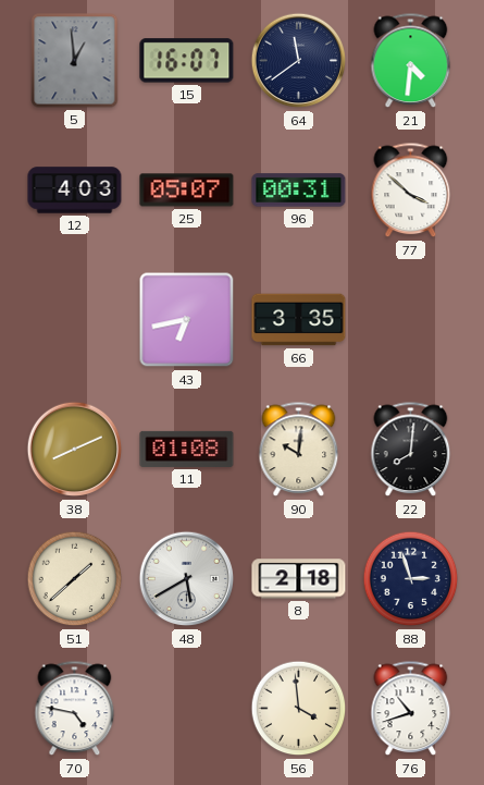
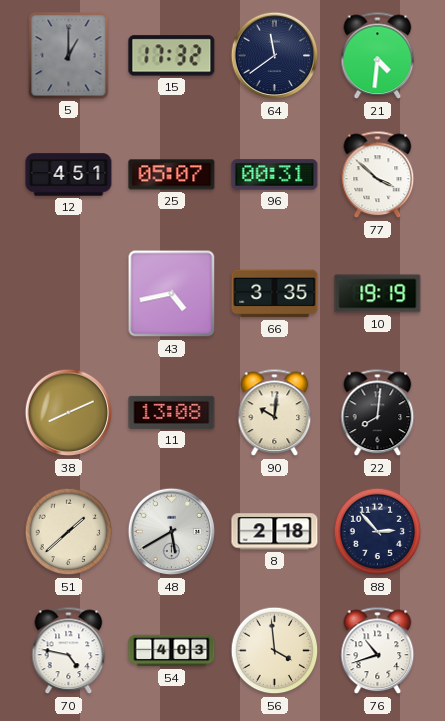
5: 12:59 -> 1:00 (69, 56)
15: 16:07 -> 17:32 (172, 56)
12: 4:03 -> 4:51 (69, 175)
43: 6:43 -> 4:43 (172, 294)
10: none -> 19:19 (378, 294)
11: 01:08 -> 13:08 (172, 412)
88: 2:57 -> 2:53 (378, 532)
54: none -> 4:03 (172, 651)
